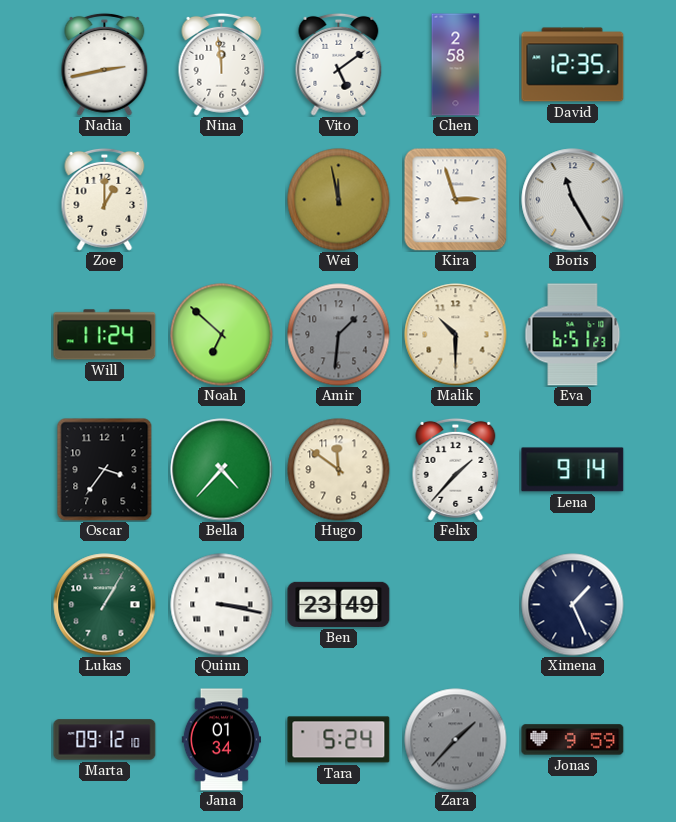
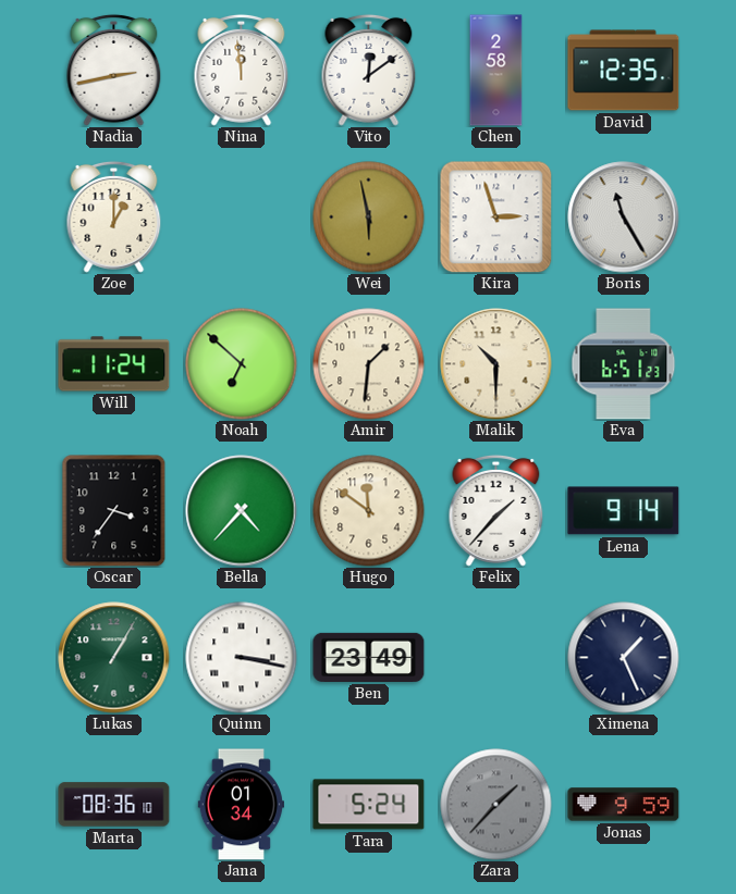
Vito: 5:09 -> 12:09 (369, 70)
Wei: 11:58 -> 5:58 (369, 218)
Amir dial: grey -> cream (369, 364)
Marta: 09:12 -> 08:36 (114, 805)
